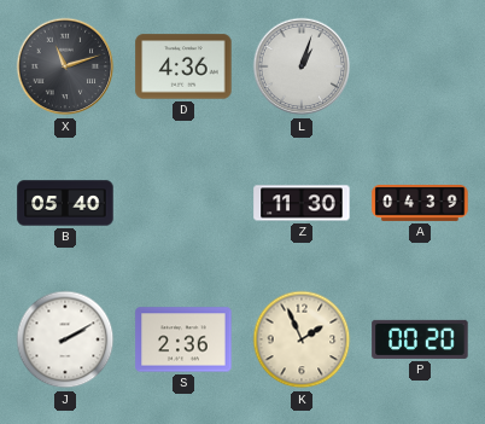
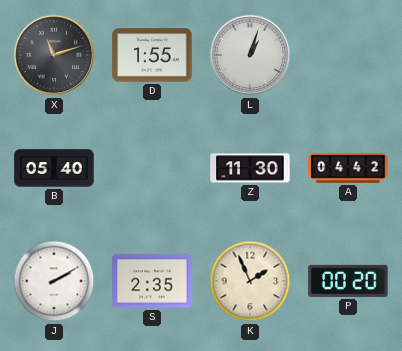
D: 4:36 -> 1:55 (152, 55)
A: 04:39 -> 04:42 (348, 168)
S: 2:36 -> 2:35 (152, 281)
